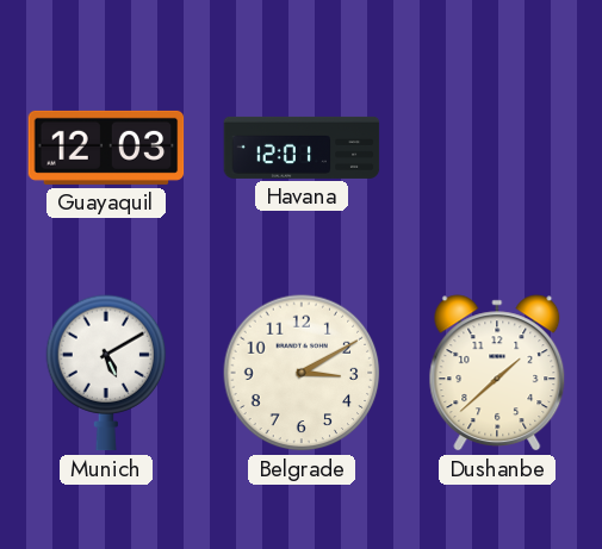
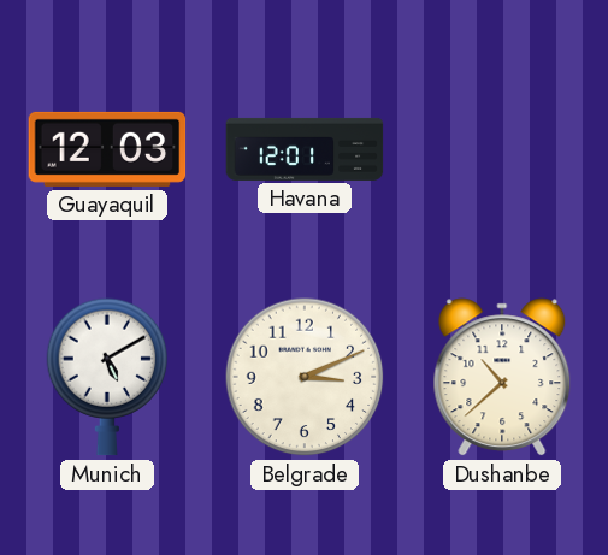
Belgrade: 3:10 -> 3:11 (305, 377)
Dushanbe: 1:38 -> 10:38 (502, 377)
